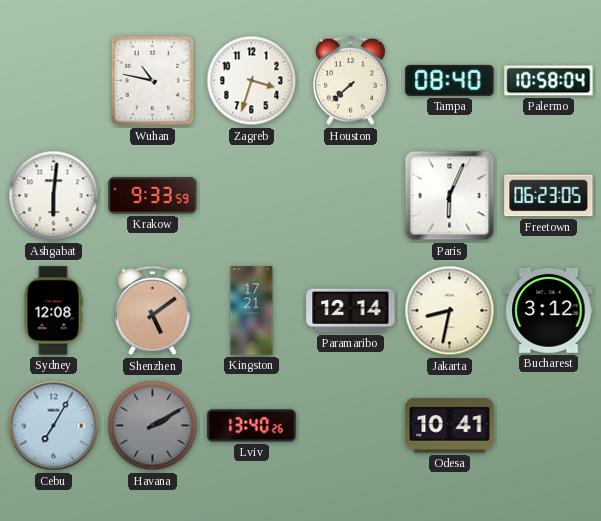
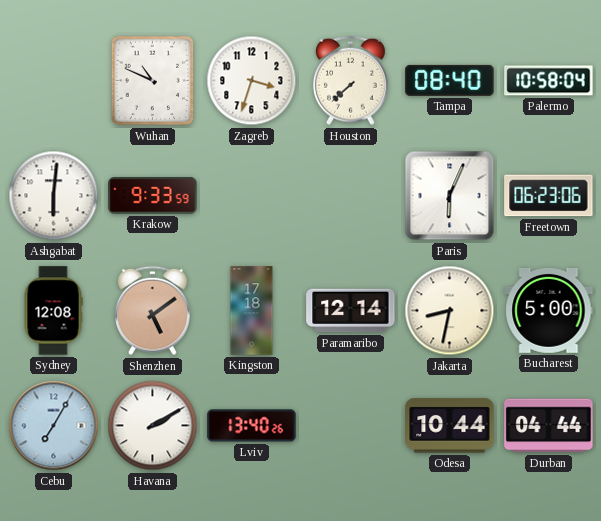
Wuhan: 10:47 -> 10:49 (153, 81)
Freetown: 06:23:05 -> 06:23:06 (549, 196)
Kingston: 17:21 -> 17:18 (252, 311)
Bucharest: 3:12 -> 5:00 (549, 310)
Havana dial: grey -> white (153, 426)
Odesa: 10:41 -> 10:44 (450, 426)
Durban: none -> 04:44 (549, 426)
